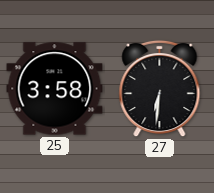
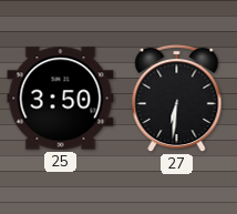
25: 3:58 -> 3:50 (61, 99)
